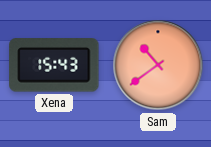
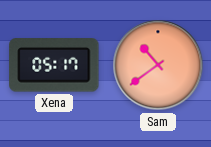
Xena: 15:43 -> 05:17 (54, 65)
